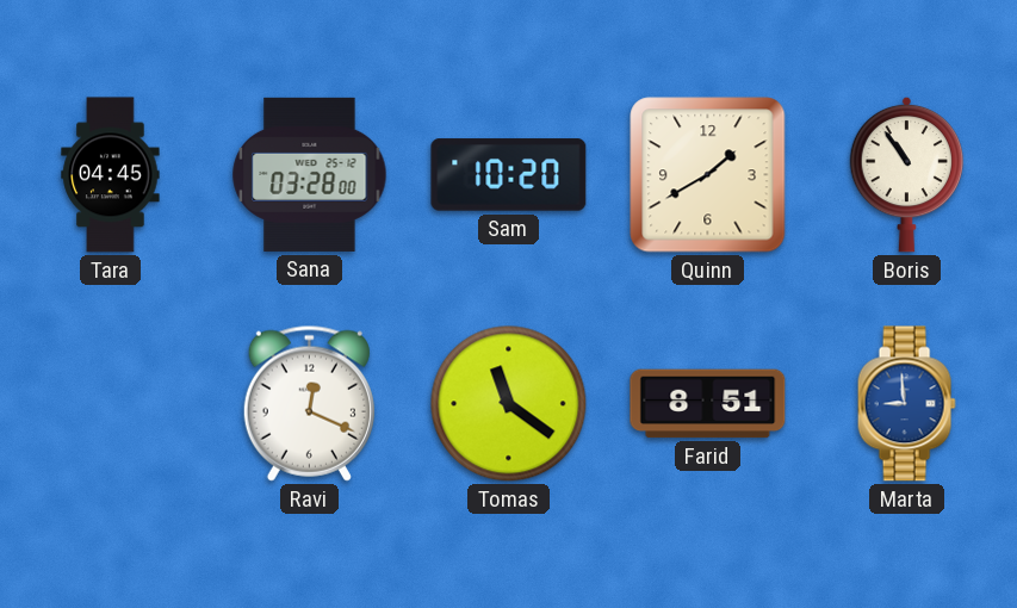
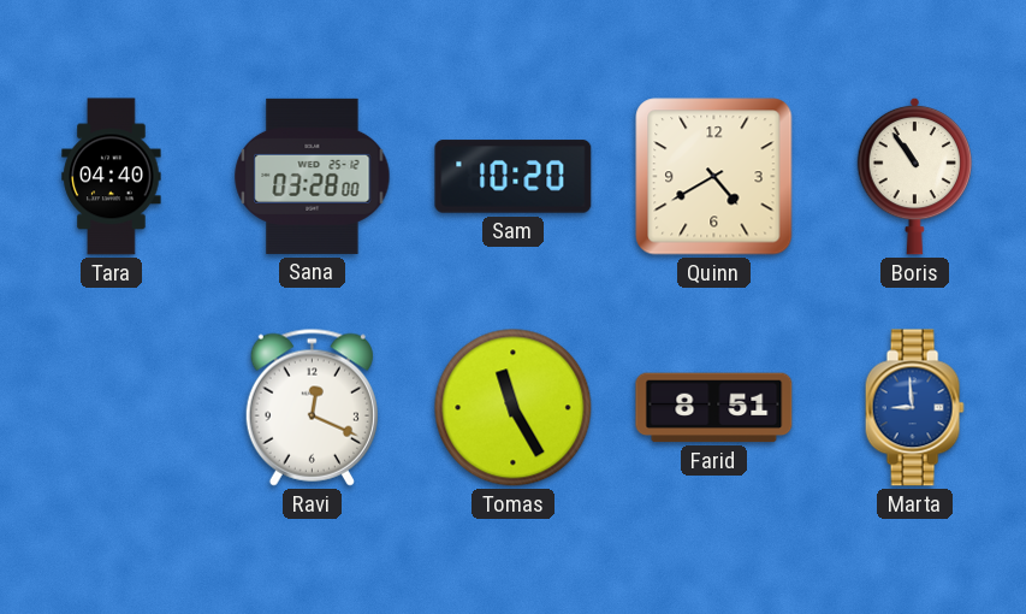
Tara: 04:45 -> 04:40 (112, 177)
Quinn: 1:40 -> 4:40 (714, 177)
Tomas: 11:21 -> 11:25 (514, 408)
